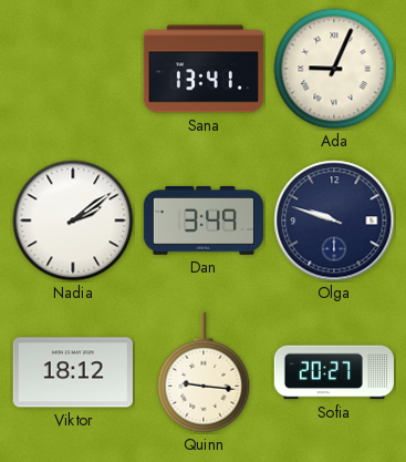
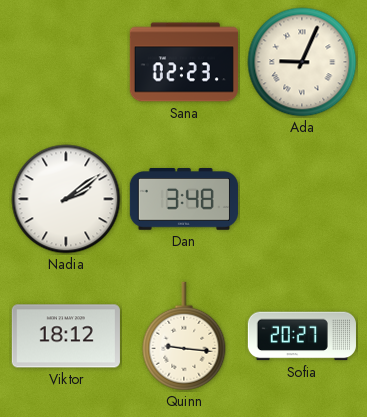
Sana: 13:41 -> 02:23 (184, 62)
Dan: 3:49 -> 3:48 (184, 200)
Olga: 9:48 -> none (334, 220)
